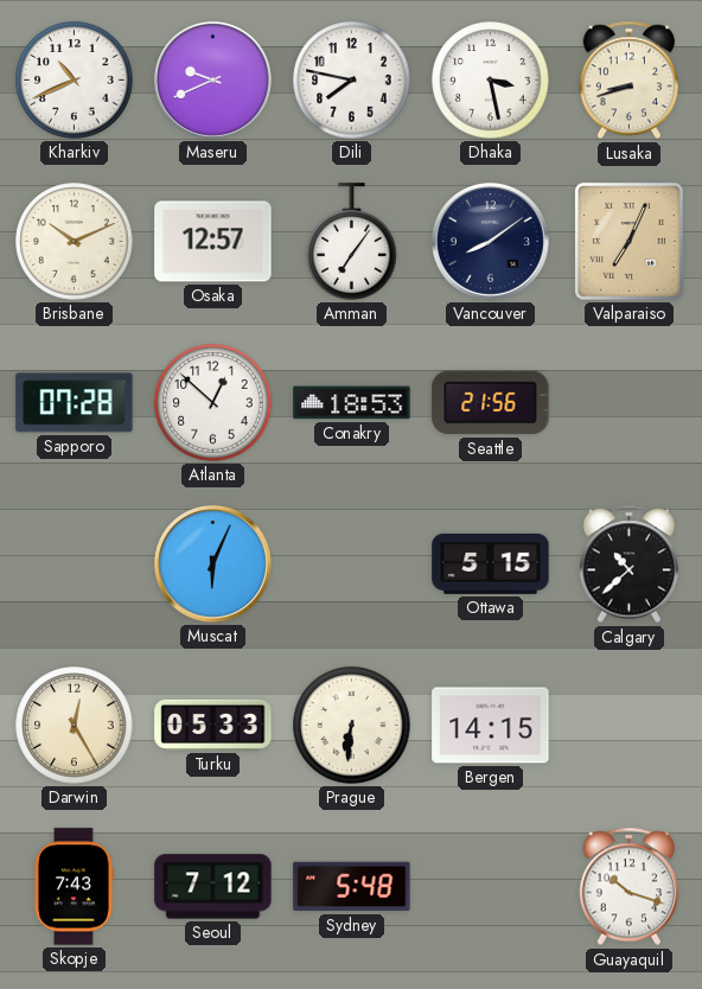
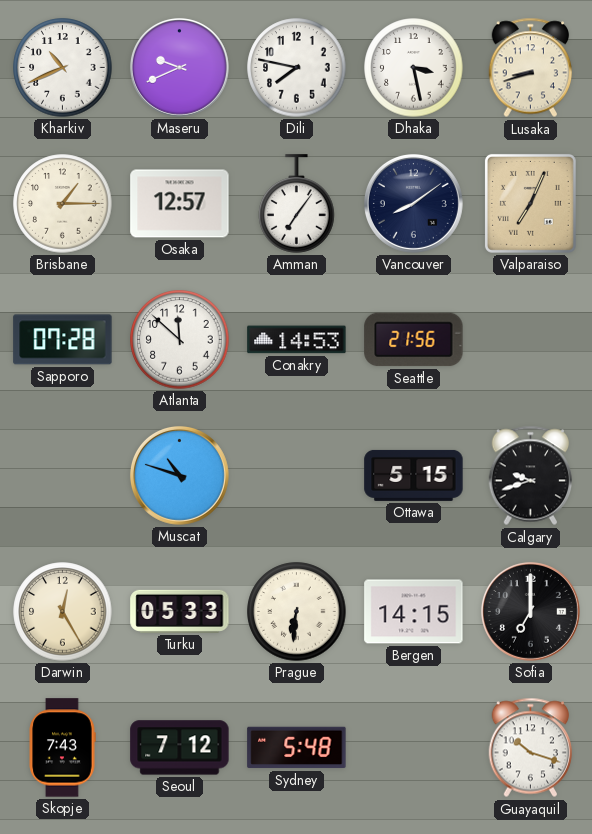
Brisbane: 10:11 -> 1:15 (63, 204)
Atlanta: 12:52 -> 11:52 (180, 340)
Conakry: 18:53 -> 14:53 (297, 340)
Muscat: 6:04 -> 10:48 (179, 475)
Calgary: 10:38 -> 9:42 (531, 476)
Sofia: none -> 7:00 (530, 611)
